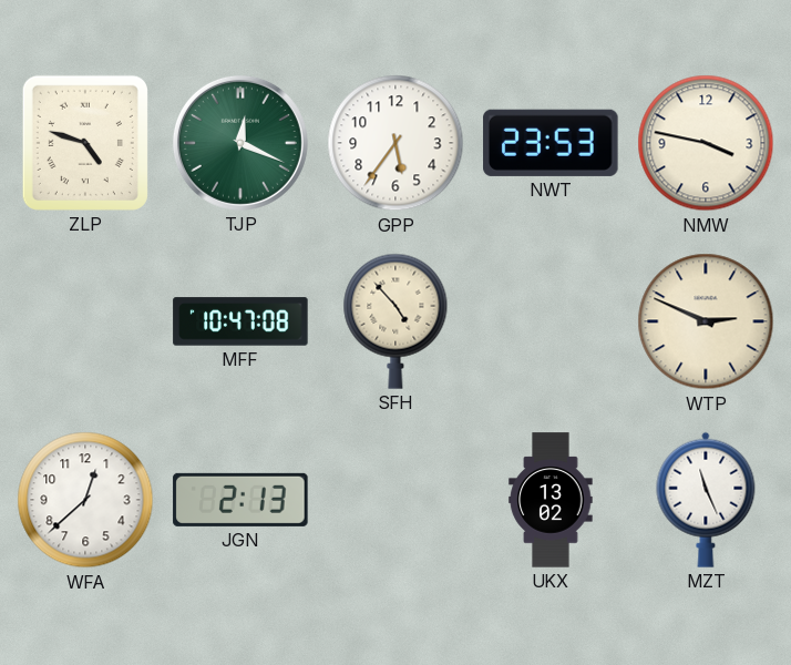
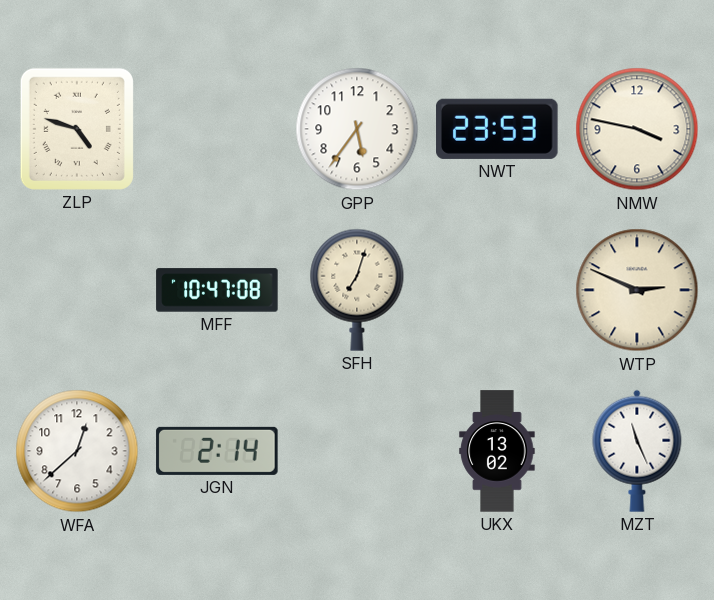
TJP: 12:19 -> none (240, 143)
SFH: 4:53 -> 7:03 (357, 290)
JGN: 2:13 -> 2:14 (217, 451)
